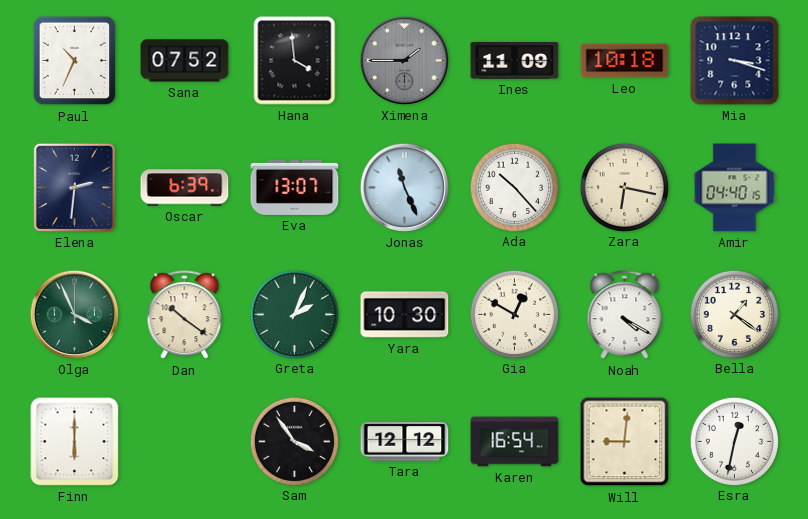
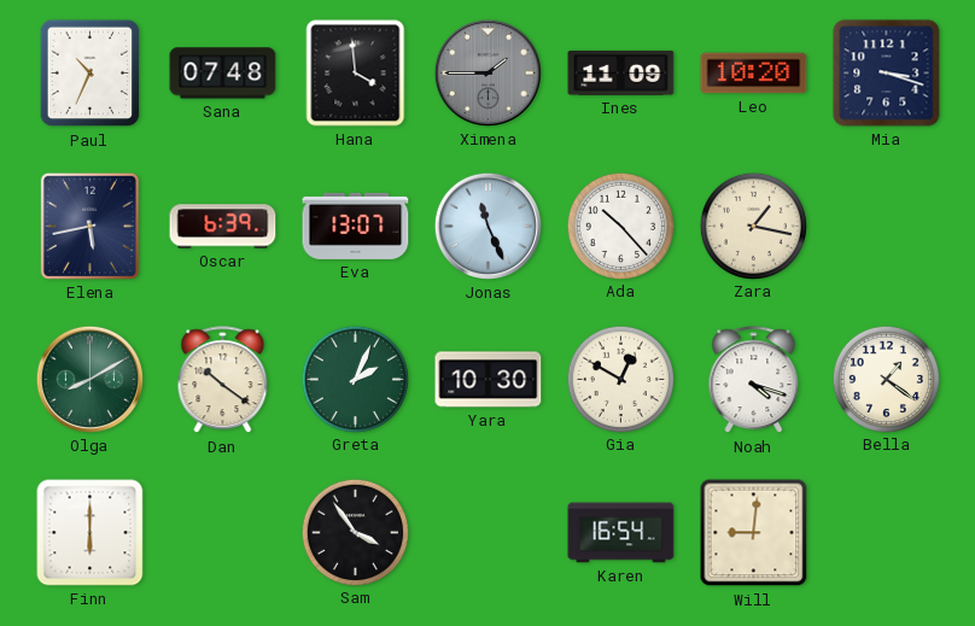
Sana: 07:52 -> 07:48 (223, 74)
Leo: 10:18 -> 10:20 (754, 74)
Elena: 2:31 -> 5:43 (89, 226)
Zara: 6:17 -> 1:17 (753, 226)
Amir: 04:40 -> none (735, 188)
Olga: 3:56 -> 8:10 (89, 379)
Noah: 4:20 -> 4:18 (754, 380)
Tara: 12:12 -> none (405, 442)
Esra: 12:32 -> none (734, 441)
